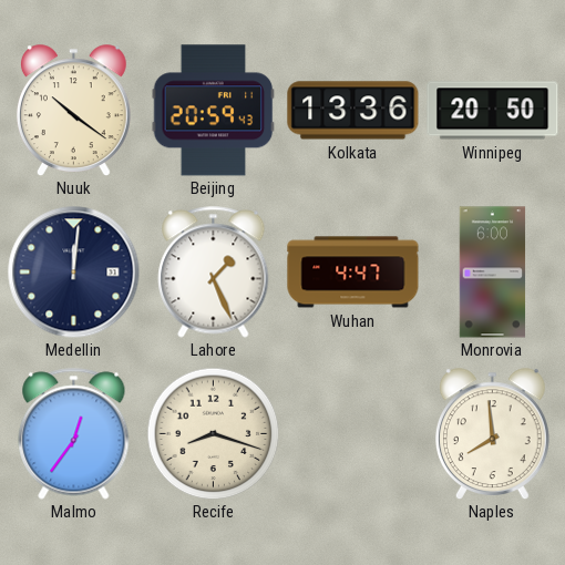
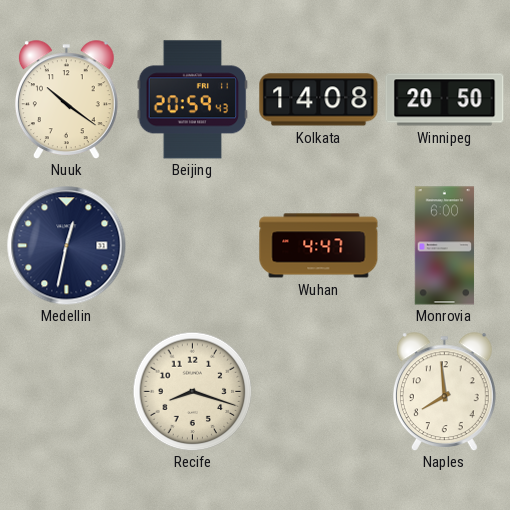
Kolkata: 13:36 -> 14:08 (319, 100)
Medellin: 12:01 -> 12:32 (67, 246)
Lahore: 1:26 -> none (214, 273)
Malmo: 12:36 -> none (74, 434)
